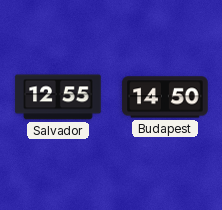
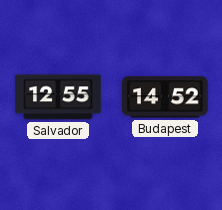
Budapest: 14:50 -> 14:52 (165, 97)
